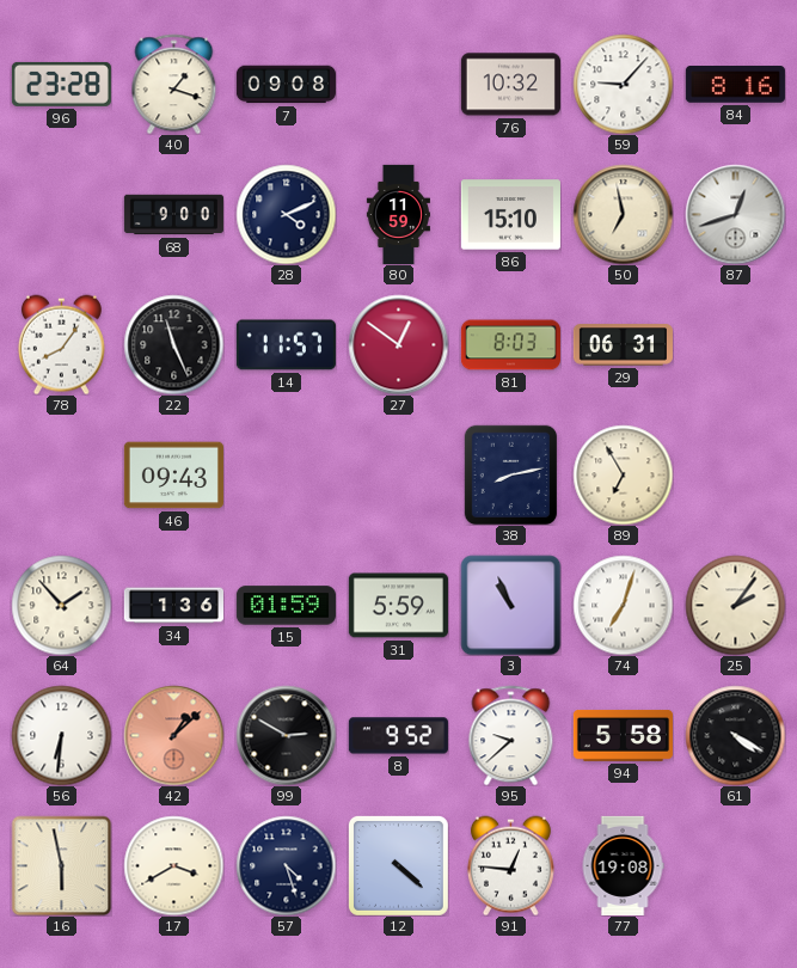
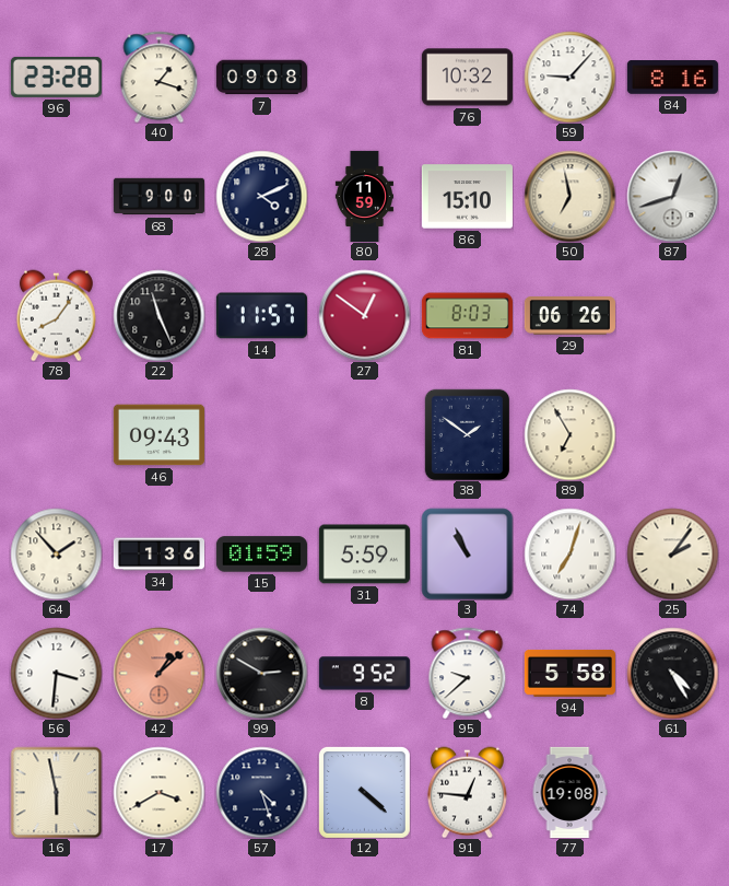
29: 06:31 -> 06:26 (569, 316)
38: 8:13 -> 1:51 (468, 434)
56: 6:31 -> 3:31 (56, 673)
61: 4:20 -> 4:25 (672, 673)
